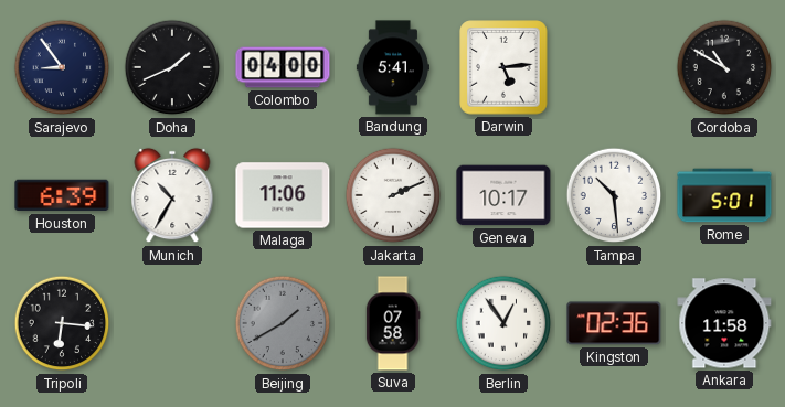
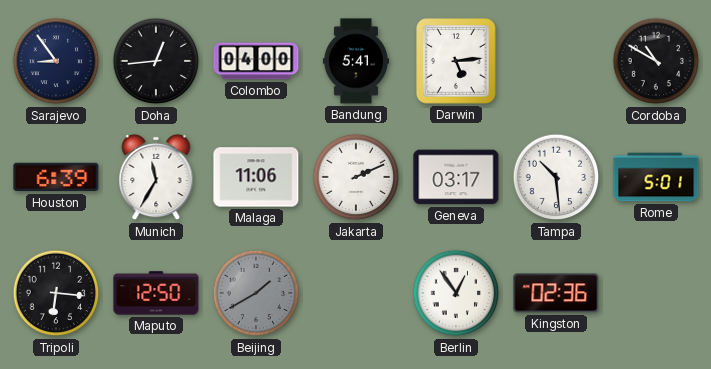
Doha: 1:41 -> 12:44 (156, 61)
Munich: 10:35 -> 11:35 (156, 177)
Geneva: 10:17 -> 03:17 (456, 177)
Maputo: none -> 12:50 (156, 293)
Suva: 07:58 -> none (393, 323)
Ankara: 11:58 -> none (724, 323)
